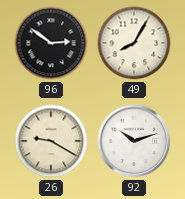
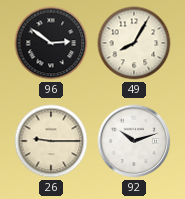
26: 9:20 -> 9:15 (51, 141)
